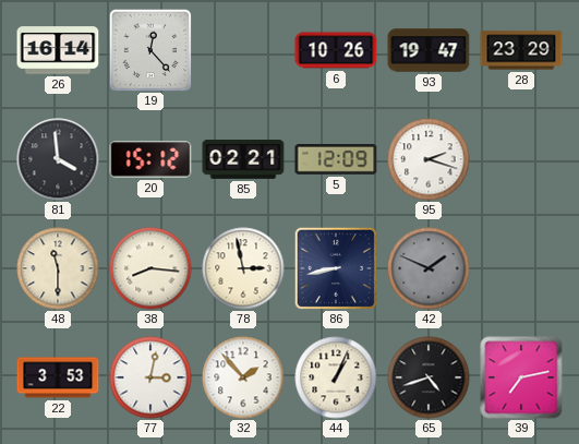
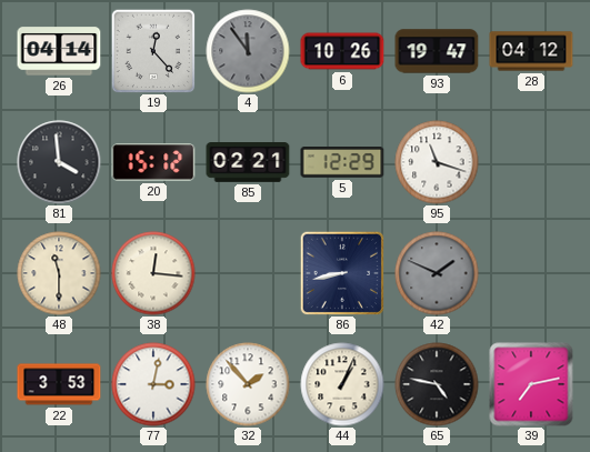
26: 16:14 -> 04:14 (59, 51)
4: none -> 11:54 (248, 51)
28: 23:29 -> 04:12 (531, 51)
5: 12:09 -> 12:29 (342, 163)
95: 2:18 -> 11:18 (437, 162)
38: 8:16 -> 12:16 (153, 273)
78: 2:58 -> none (243, 268)
65: 4:42 -> 4:47 (437, 384)
